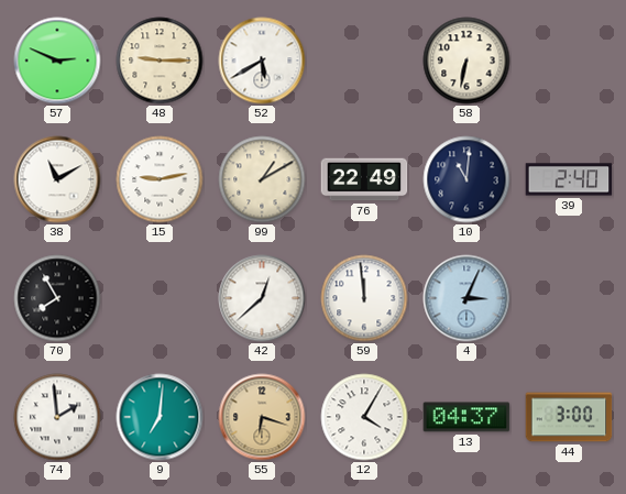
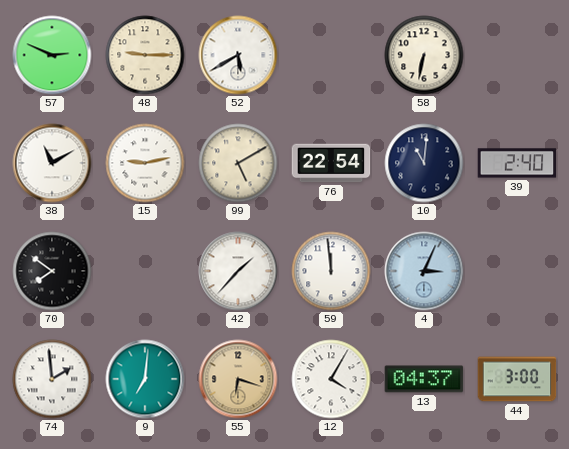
99: 1:10 -> 5:10 (238, 163)
76: 22:49 -> 22:54 (331, 163)
70: 7:55 -> 7:51 (52, 271)
42: 12:38 -> 1:37 (238, 271)
